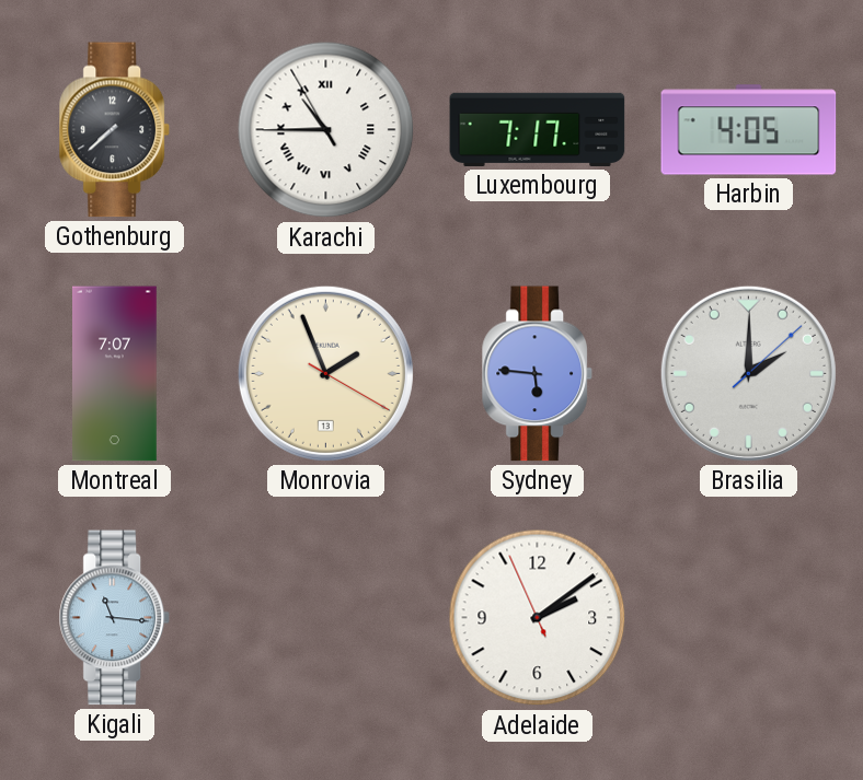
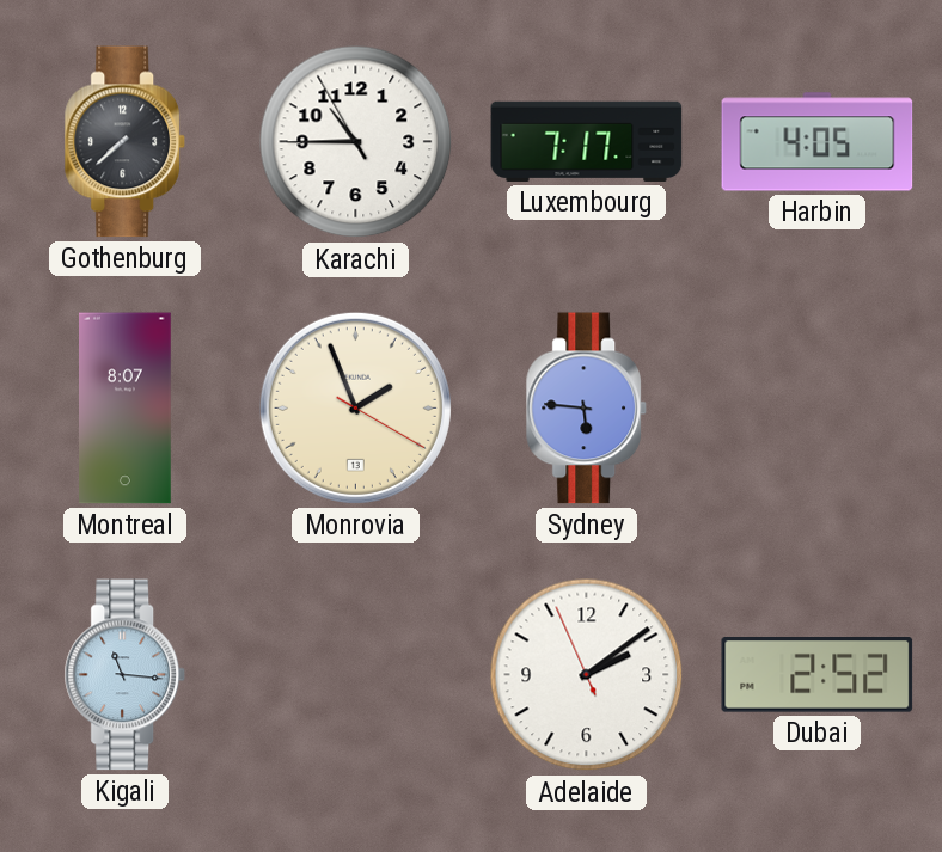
Karachi numerals: Roman -> Arabic (356, 142)
Montreal: 7:07 -> 8:07 (126, 409)
Brasilia: 2:00 -> none (748, 373)
Dubai: none -> 2:52 (818, 675)
